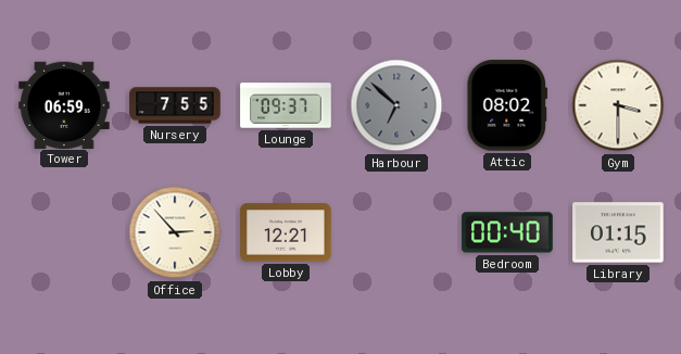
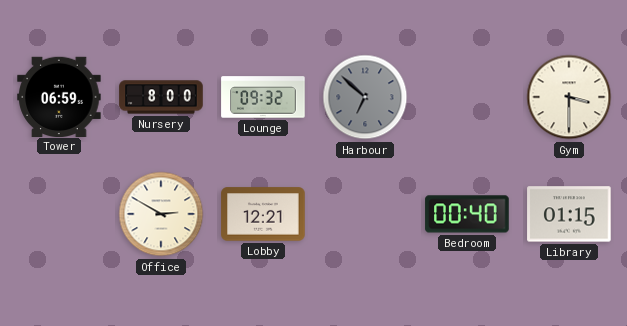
Nursery: 7:55 -> 8:00 (161, 97)
Lounge: 09:37 -> 09:32 (263, 97)
Attic: 08:02 -> none (507, 105)
Office: 2:53 -> 2:50 (161, 214)
